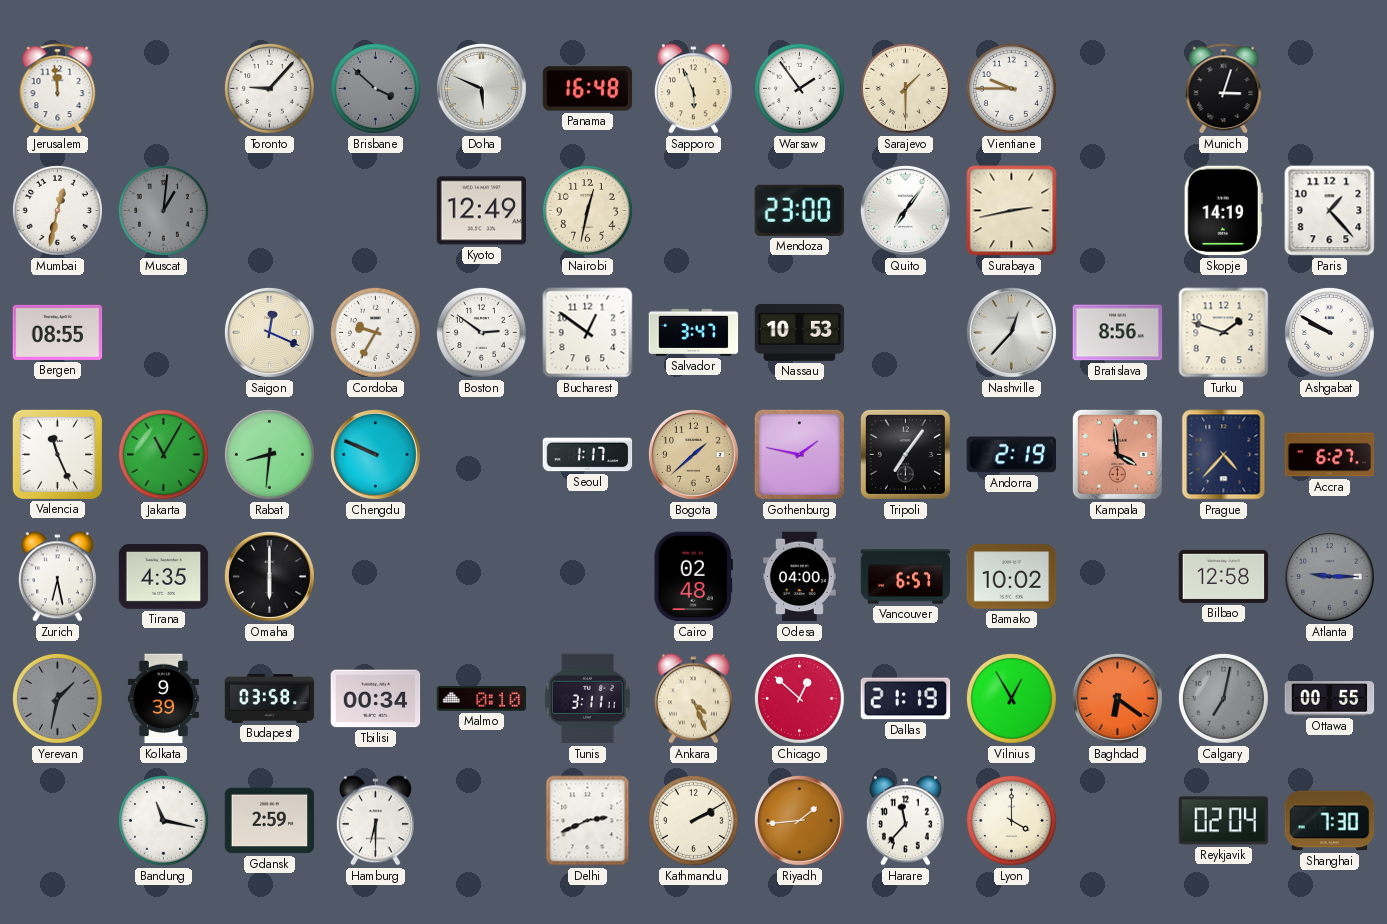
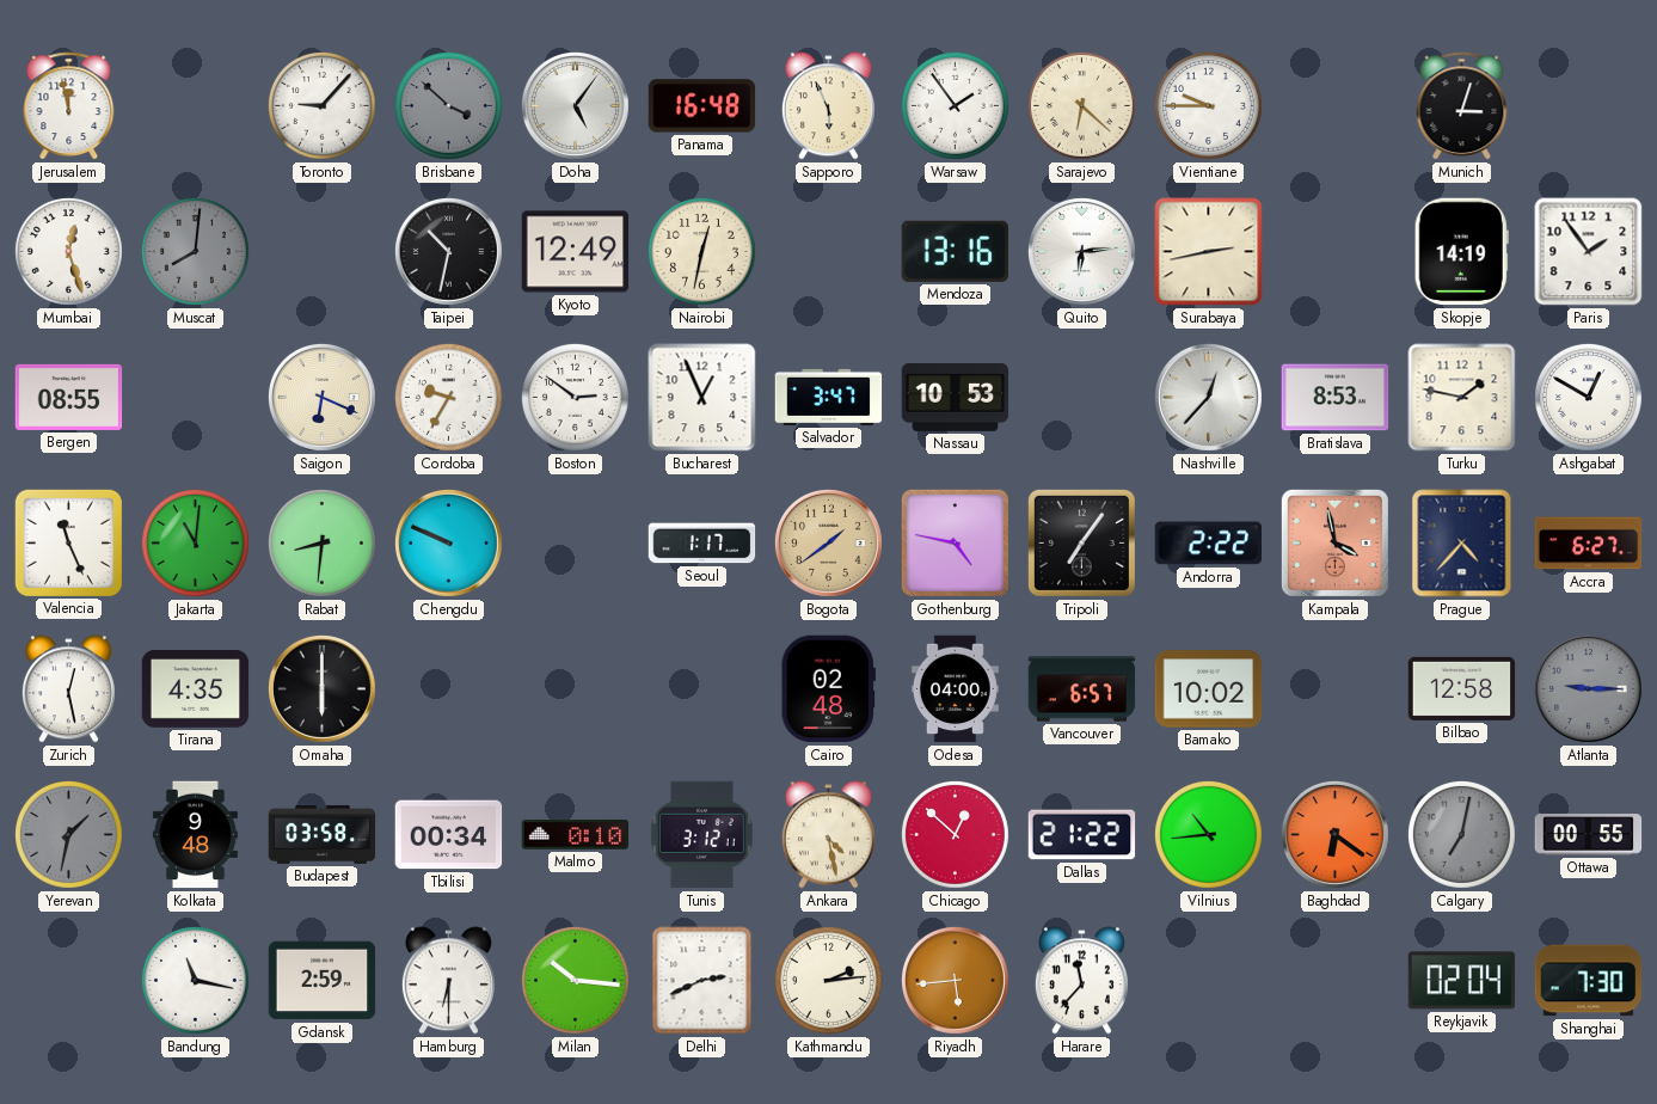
Jerusalem: 11:59 -> 11:58 (69, 106)
Doha: 5:49 -> 5:06 (575, 105)
Sarajevo: 1:30 -> 6:22 (1081, 105)
Mumbai: 12:32 -> 12:27 (68, 251)
Muscat: 1:01 -> 8:01 (195, 251)
Taipei: none -> 10:32 (448, 251)
Mendoza: 23:00 -> 13:16 (955, 251)
Quito: 7:06 -> 6:14 (1081, 251)
Paris: 1:23 -> 1:54 (1589, 252)
Saigon: 12:19 -> 6:19 (321, 397)
Bucharest: 12:51 -> 12:56 (702, 398)
Bratislava: 8:56 -> 8:53 (1336, 398)
Turku: 1:48 -> 1:47 (1462, 398)
Ashgabat: 9:50 -> 12:50 (1588, 397)
Jakarta: 11:05 -> 11:01 (195, 542)
Bogota: 1:38 -> 1:39 (828, 542)
Gothenburg: 1:47 -> 4:47 (955, 542)
Andorra: 2:19 -> 2:22 (1208, 544)
Kampala: 3:59 -> 3:58 (1334, 542)
Zurich: 6:28 -> 12:28 (68, 689)
Kolkata: 9:39 -> 9:48 (195, 835)
Tunis: 3:11 -> 3:12 (701, 835)
Ankara: 4:26 -> 4:28 (828, 835)
Dallas: 21:19 -> 21:22 (1082, 835)
Vilnius: 12:55 -> 10:44 (1208, 834)
Milan: none -> 10:16 (575, 980)
Kathmandu: 2:10 -> 2:14 (828, 980)
Riyadh: 1:44 -> 5:44 (955, 980)
Lyon: 4:00 -> none (1011, 820)
